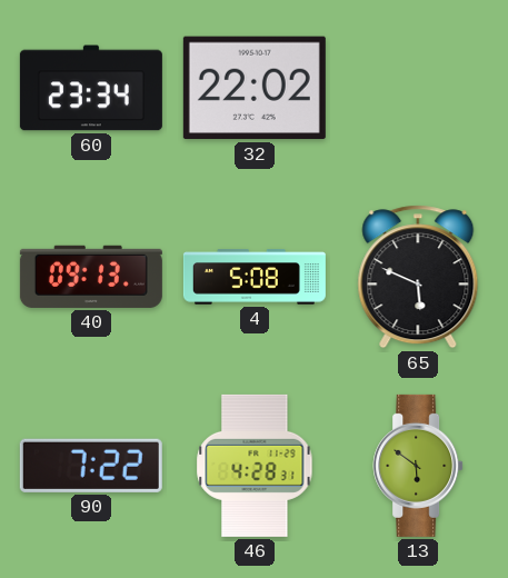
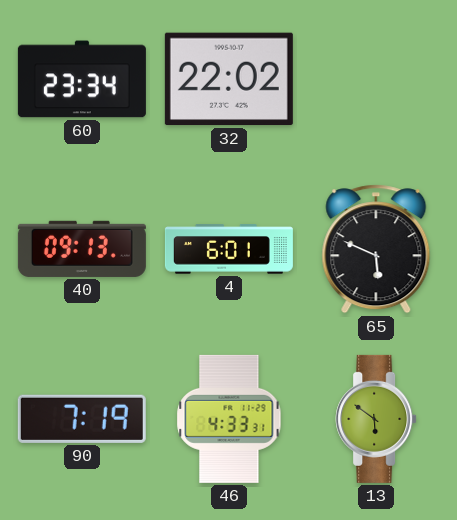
4: 5:08 -> 6:01 (229, 249)
90: 7:22 -> 7:19 (82, 419)
46: 4:28 -> 4:33 (229, 419)
